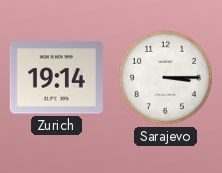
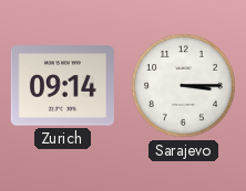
Zurich: 19:14 -> 09:14 (62, 86)
